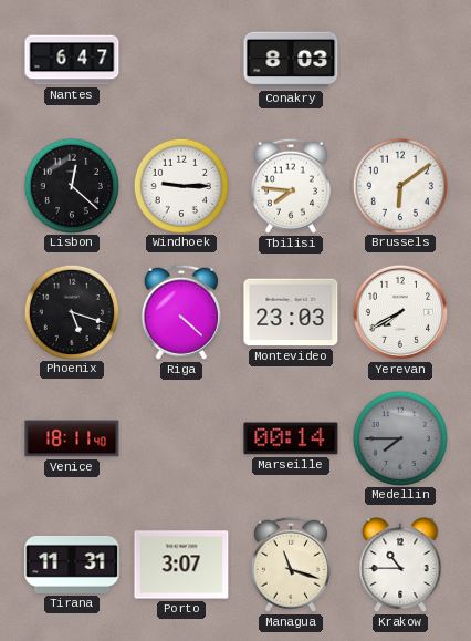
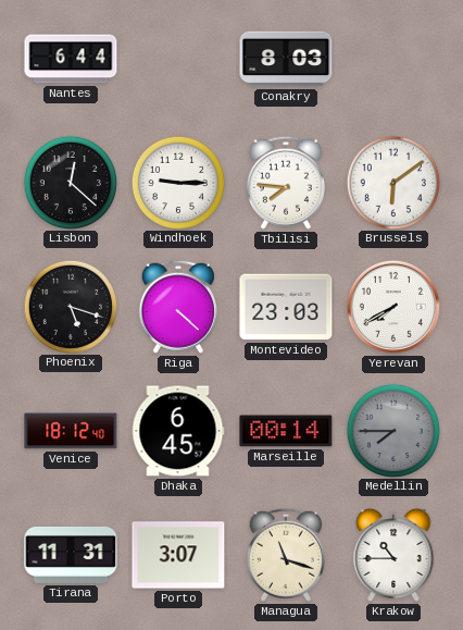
Nantes: 6:47 -> 6:44 (71, 59)
Venice: 18:11 -> 18:12 (71, 431)
Dhaka: none -> 6:45 (178, 431)
